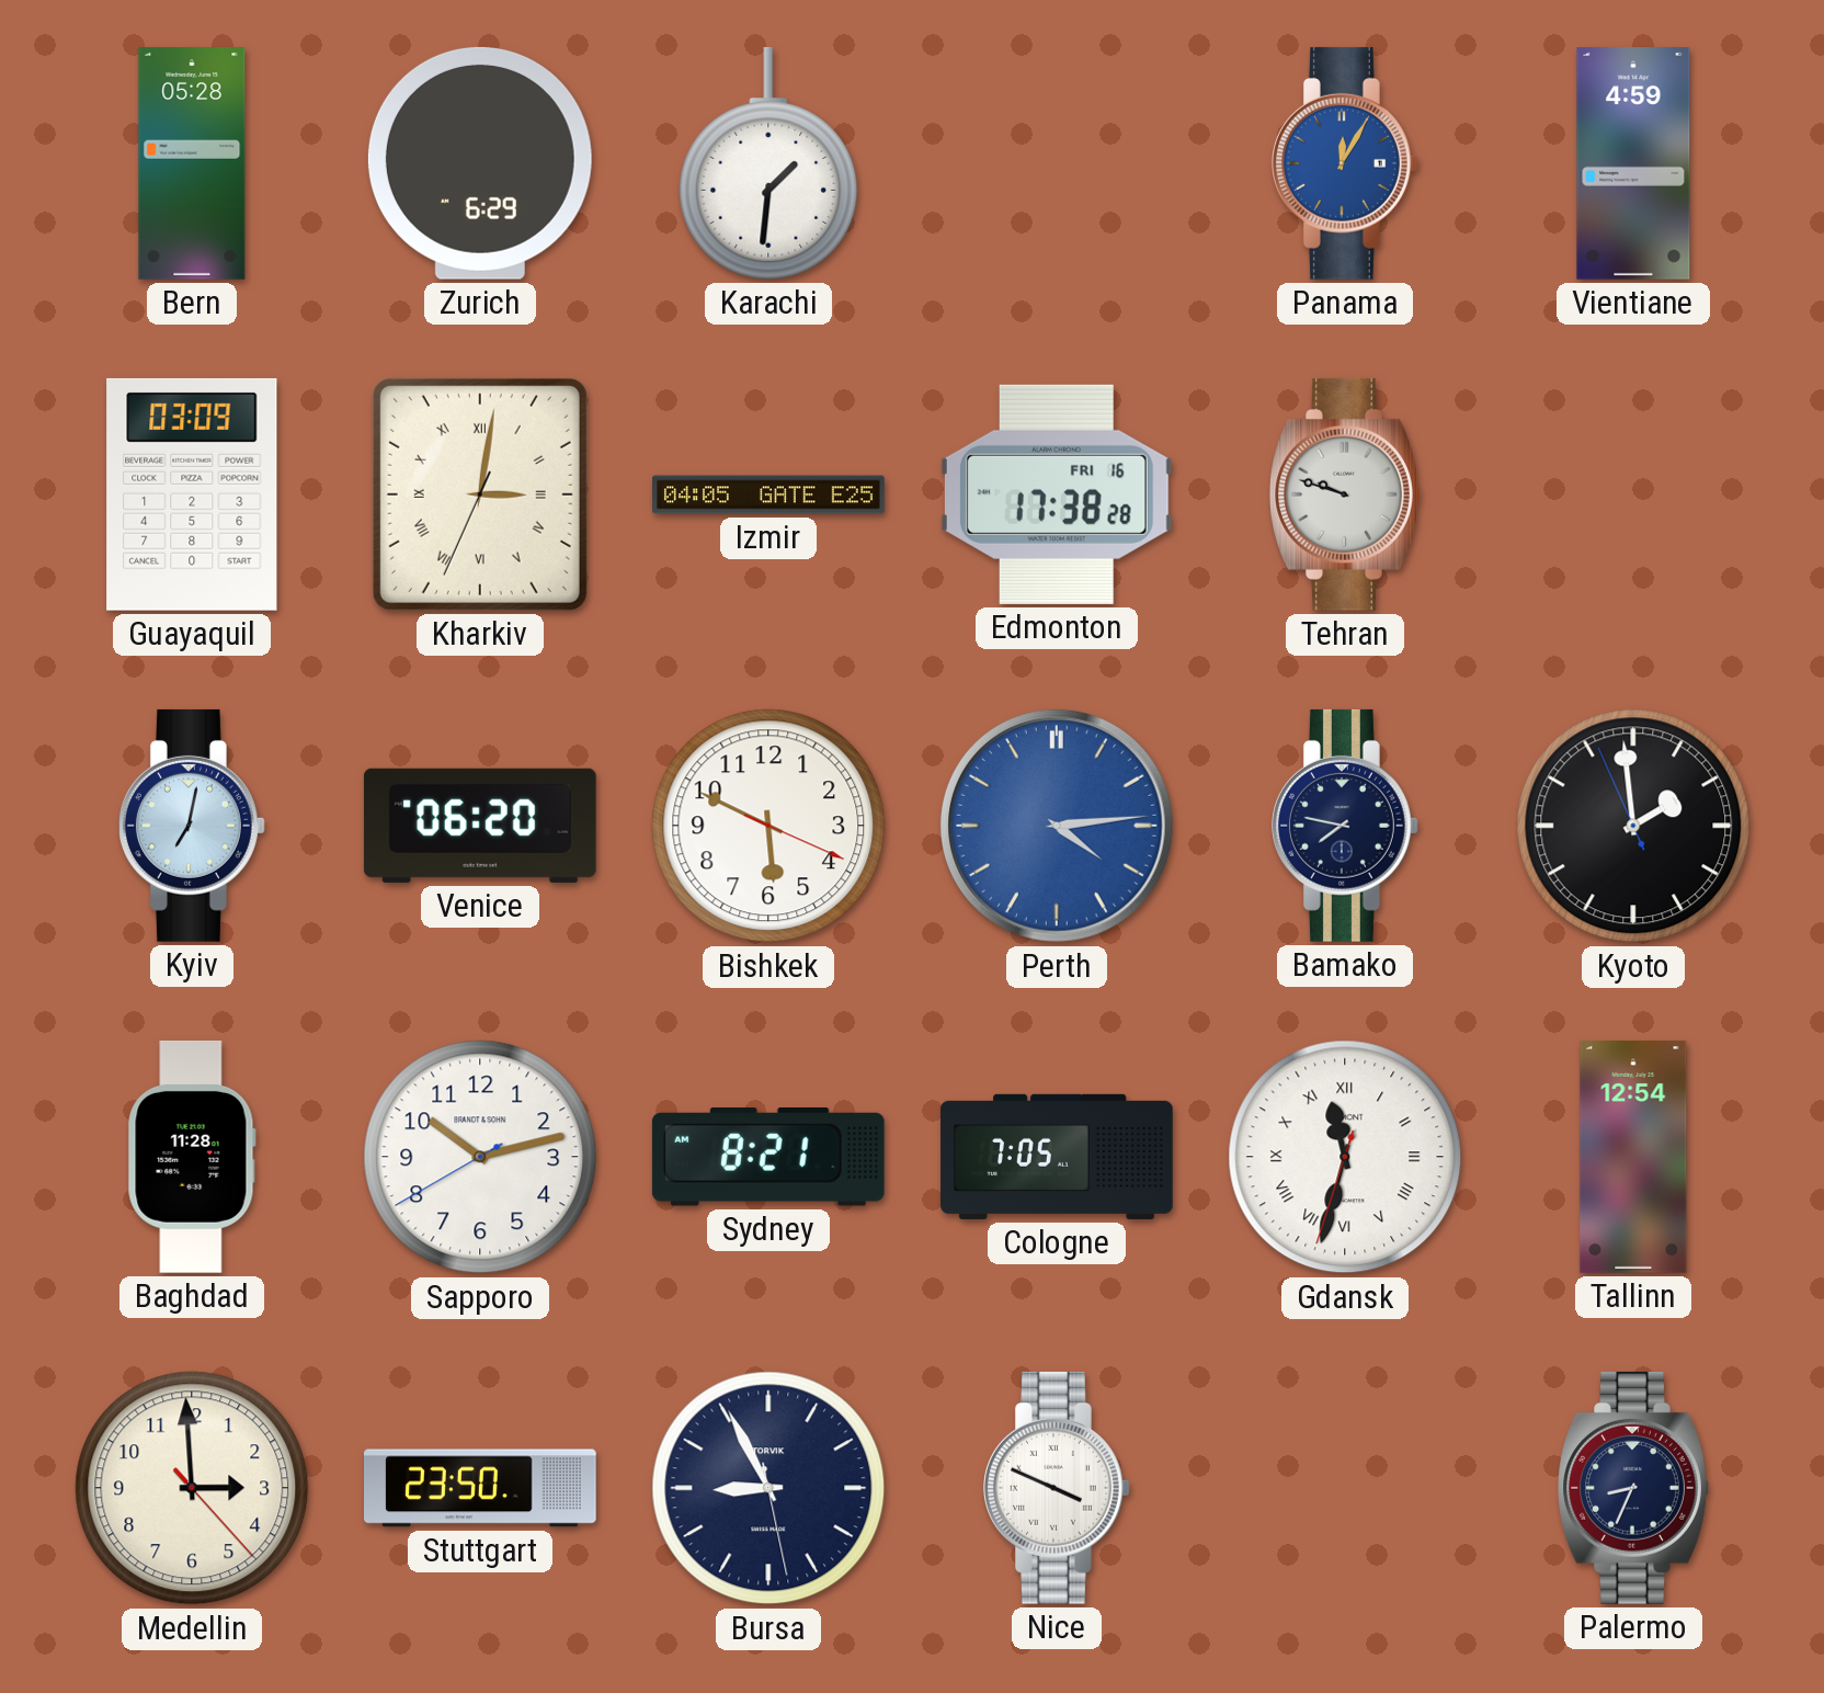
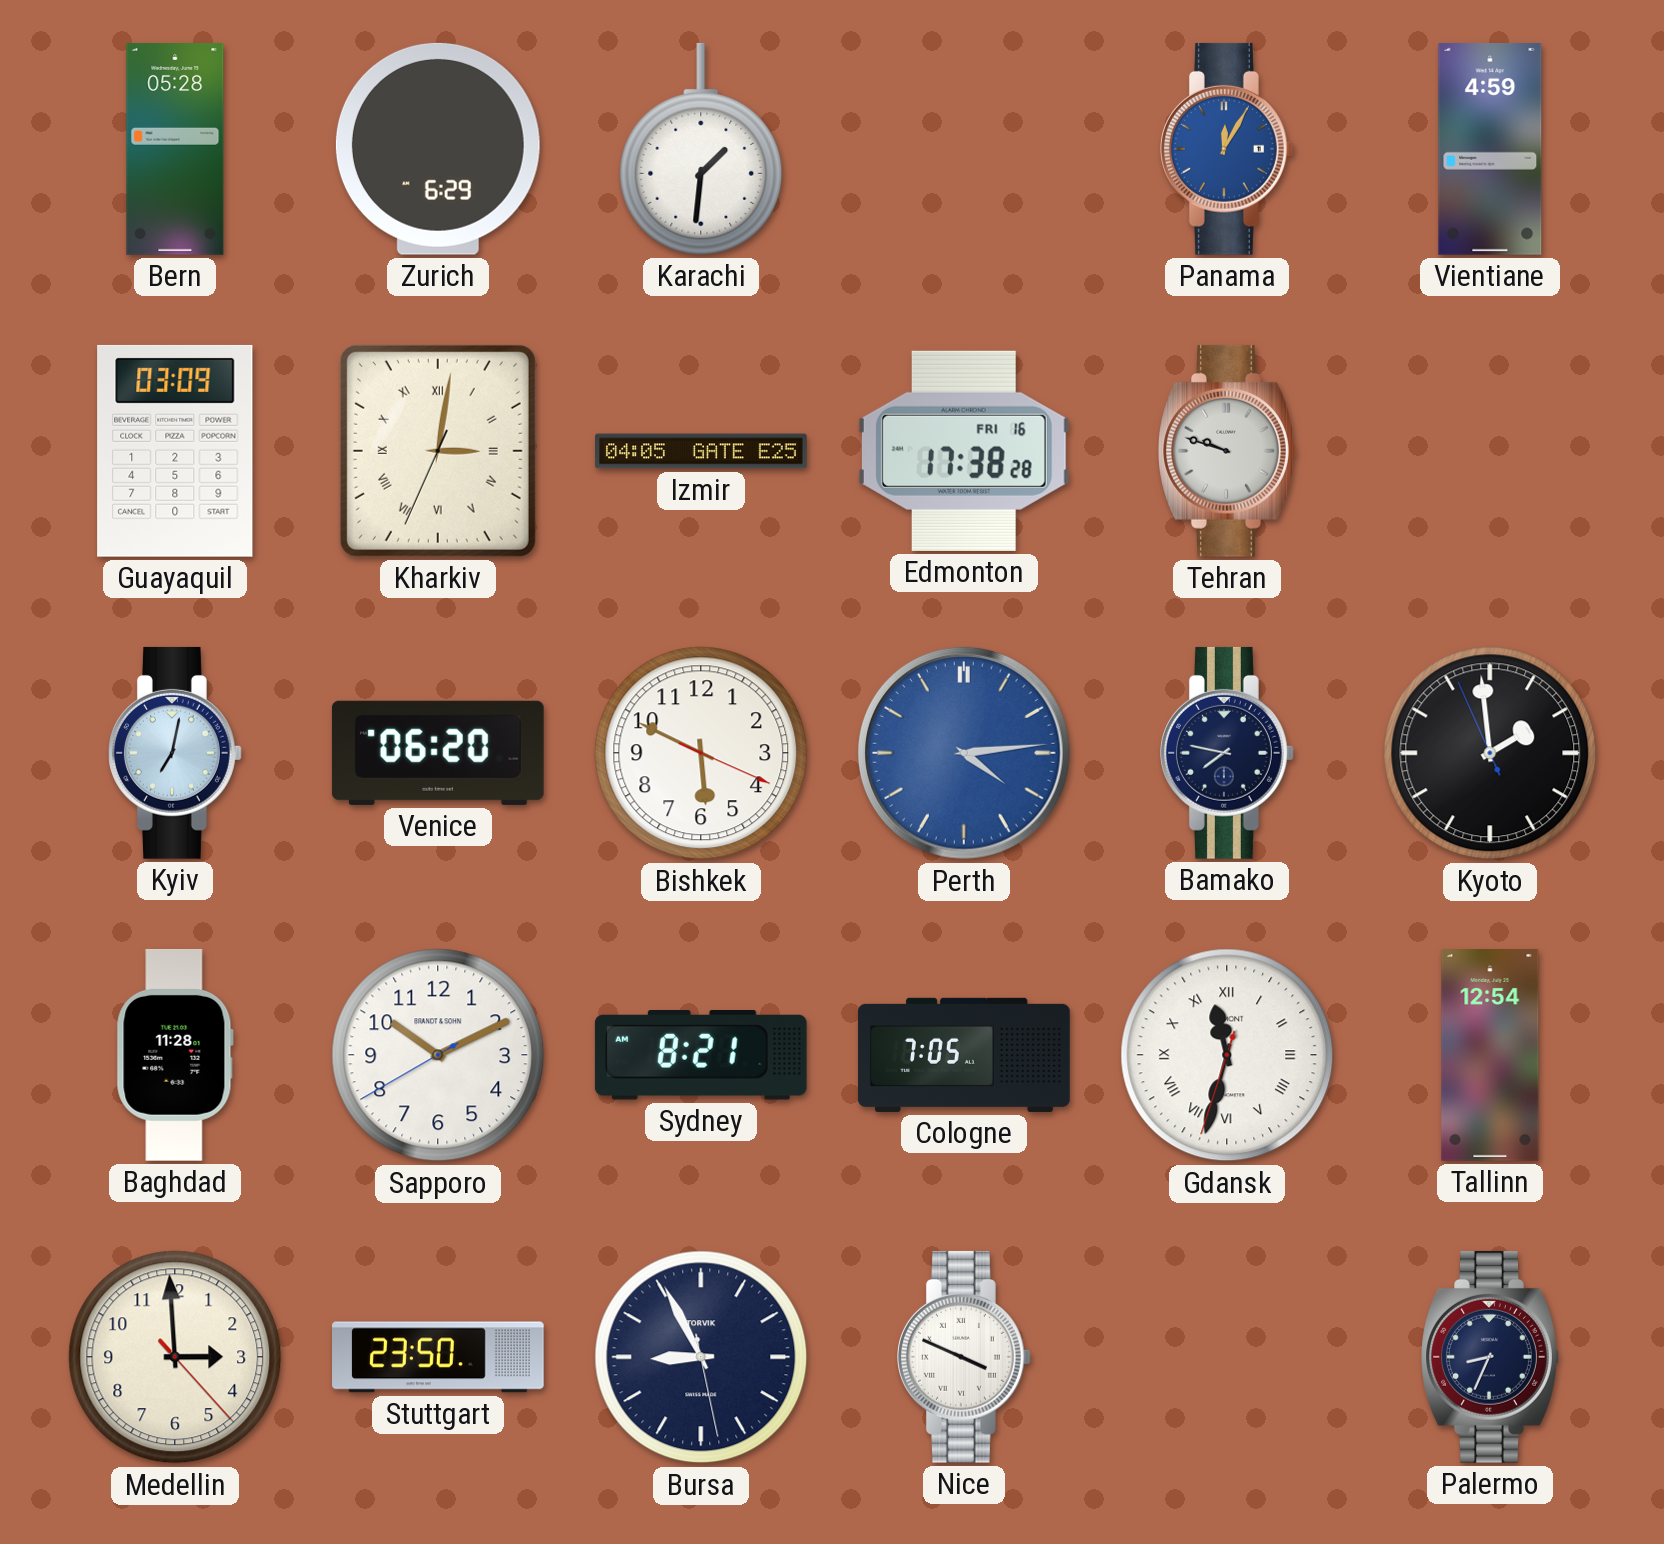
Sapporo: 10:12 -> 10:10 (438, 1055)
